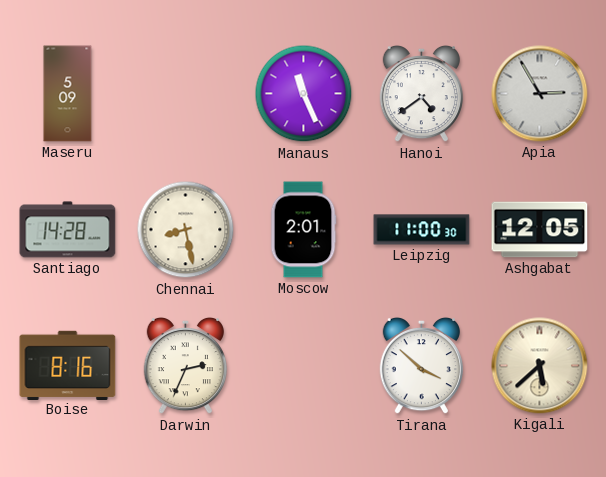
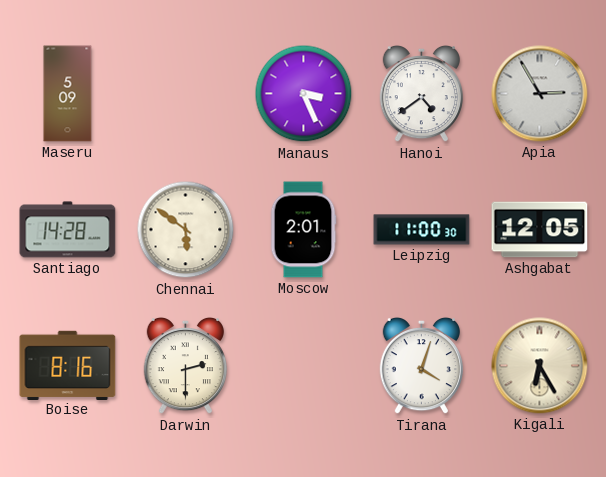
Manaus: 11:26 -> 3:26 (304, 94)
Chennai: 8:28 -> 5:51 (186, 230)
Darwin: 2:34 -> 2:30 (185, 366)
Tirana: 3:52 -> 4:03 (421, 366)
Kigali: 5:38 -> 6:25 (540, 366)
